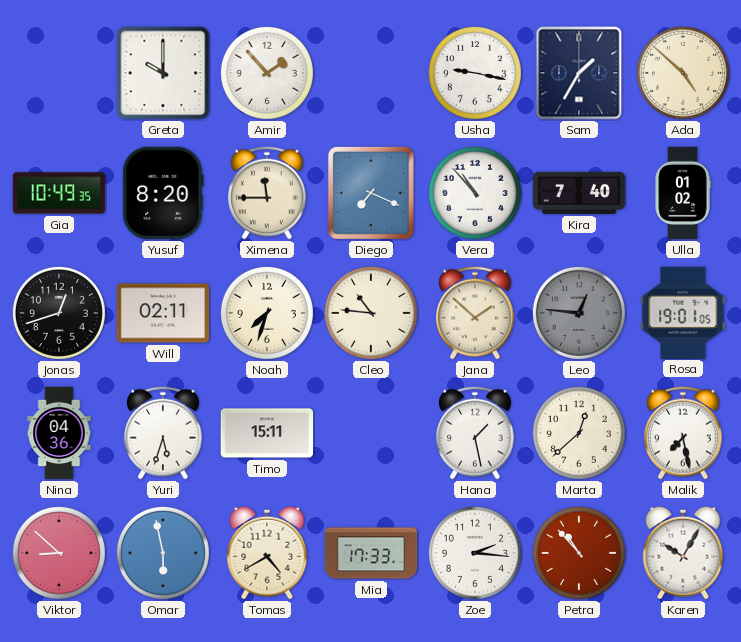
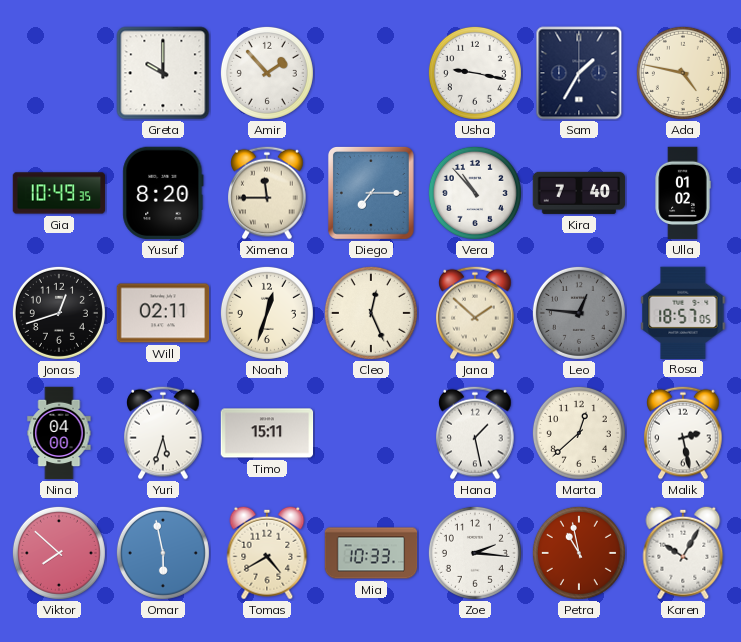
Ada: 4:52 -> 4:47 (683, 73)
Diego: 7:19 -> 7:15 (371, 193)
Noah: 7:33 -> 12:33 (267, 313)
Cleo: 10:46 -> 12:26 (371, 313)
Rosa: 19:01 -> 18:57 (683, 312)
Nina: 04:36 -> 04:00 (59, 433)
Malik: 7:28 -> 2:28 (683, 433)
Viktor: 8:52 -> 7:52 (59, 553)
Mia: 17:33 -> 10:33 (371, 553)
Petra: 10:53 -> 10:58 (579, 553)
